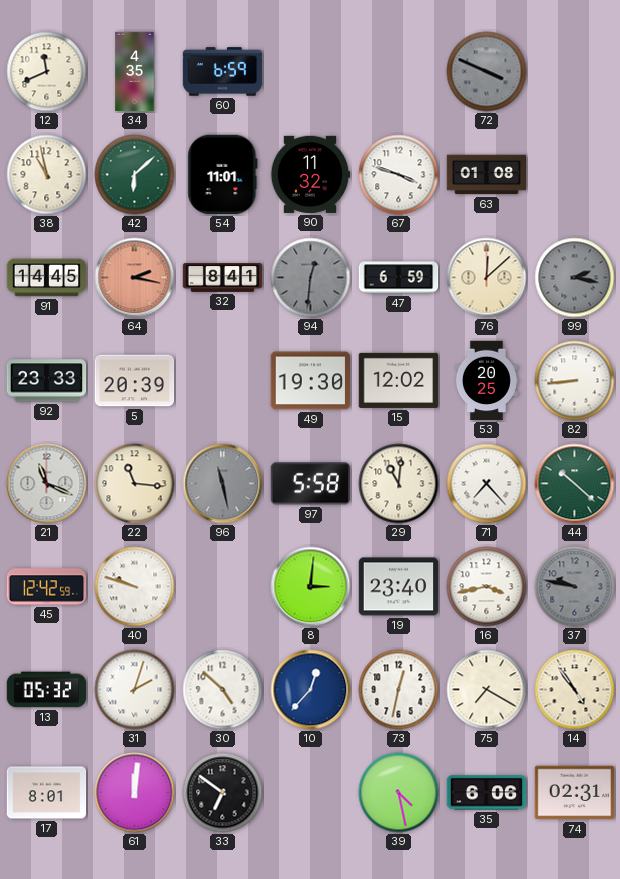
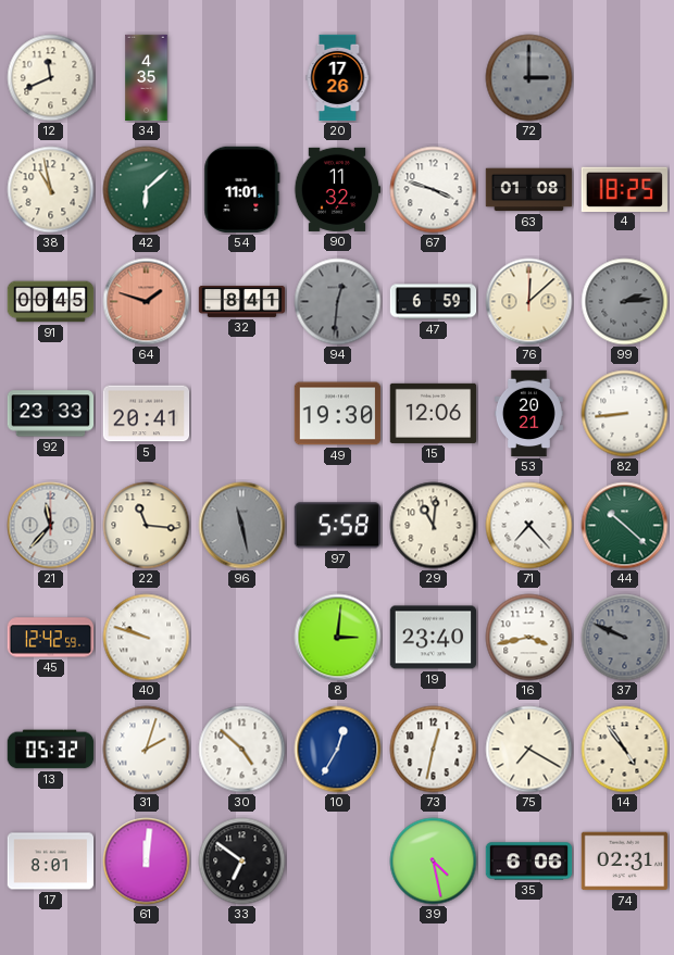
60: 6:59 -> none (223, 72)
20: none -> 17:26 (338, 78)
72: 3:49 -> 3:00 (529, 78)
4: none -> 18:25 (624, 189)
91: 14:45 -> 00:45 (51, 302)
64: 2:17 -> 1:48 (147, 302)
99: 2:17 -> 2:14 (625, 302)
5: 20:39 -> 20:41 (147, 414)
15: 12:02 -> 12:06 (434, 413)
53: 20:25 -> 20:21 (528, 414)
21: 11:19 -> 11:37 (51, 526)
37: 9:47 -> 9:49 (625, 638)
10: 12:37 -> 12:35 (338, 750)
